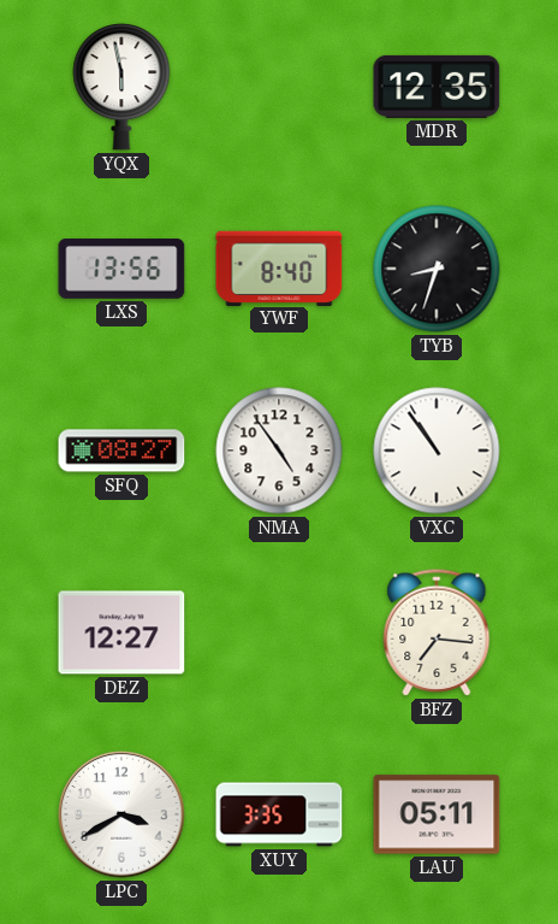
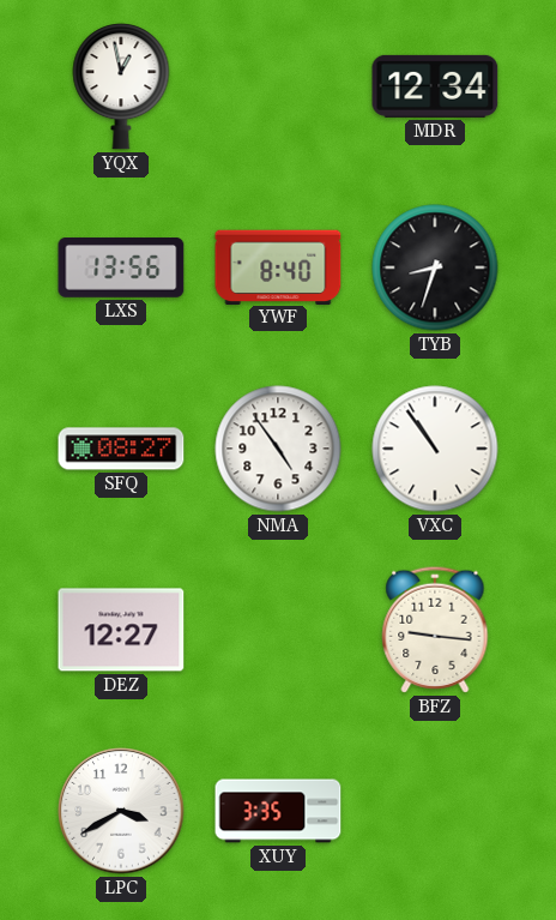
YQX: 5:58 -> 12:58 (121, 86)
MDR: 12:35 -> 12:34 (435, 86)
BFZ: 7:16 -> 9:16 (435, 630)
LAU: 05:11 -> none (437, 814)
